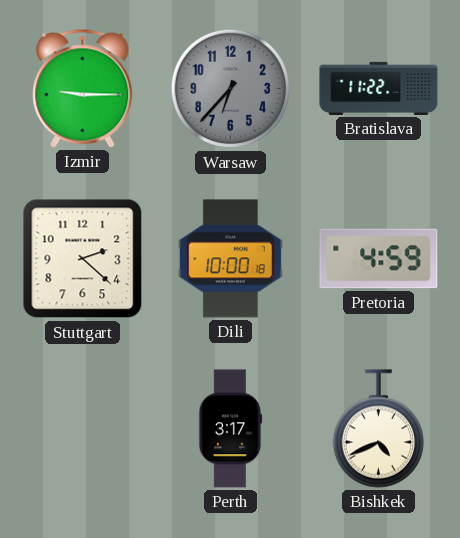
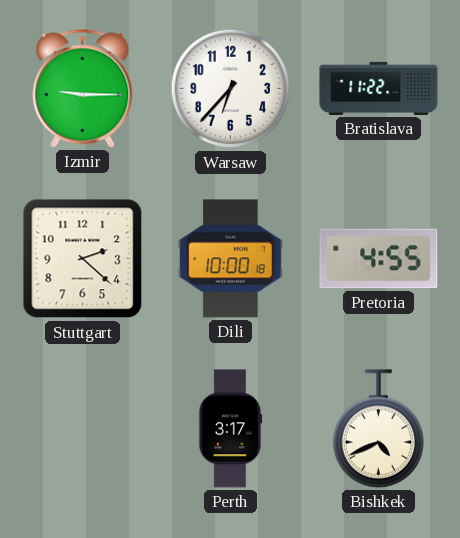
Warsaw dial: grey -> white (231, 89)
Pretoria: 4:59 -> 4:55 (379, 259)
